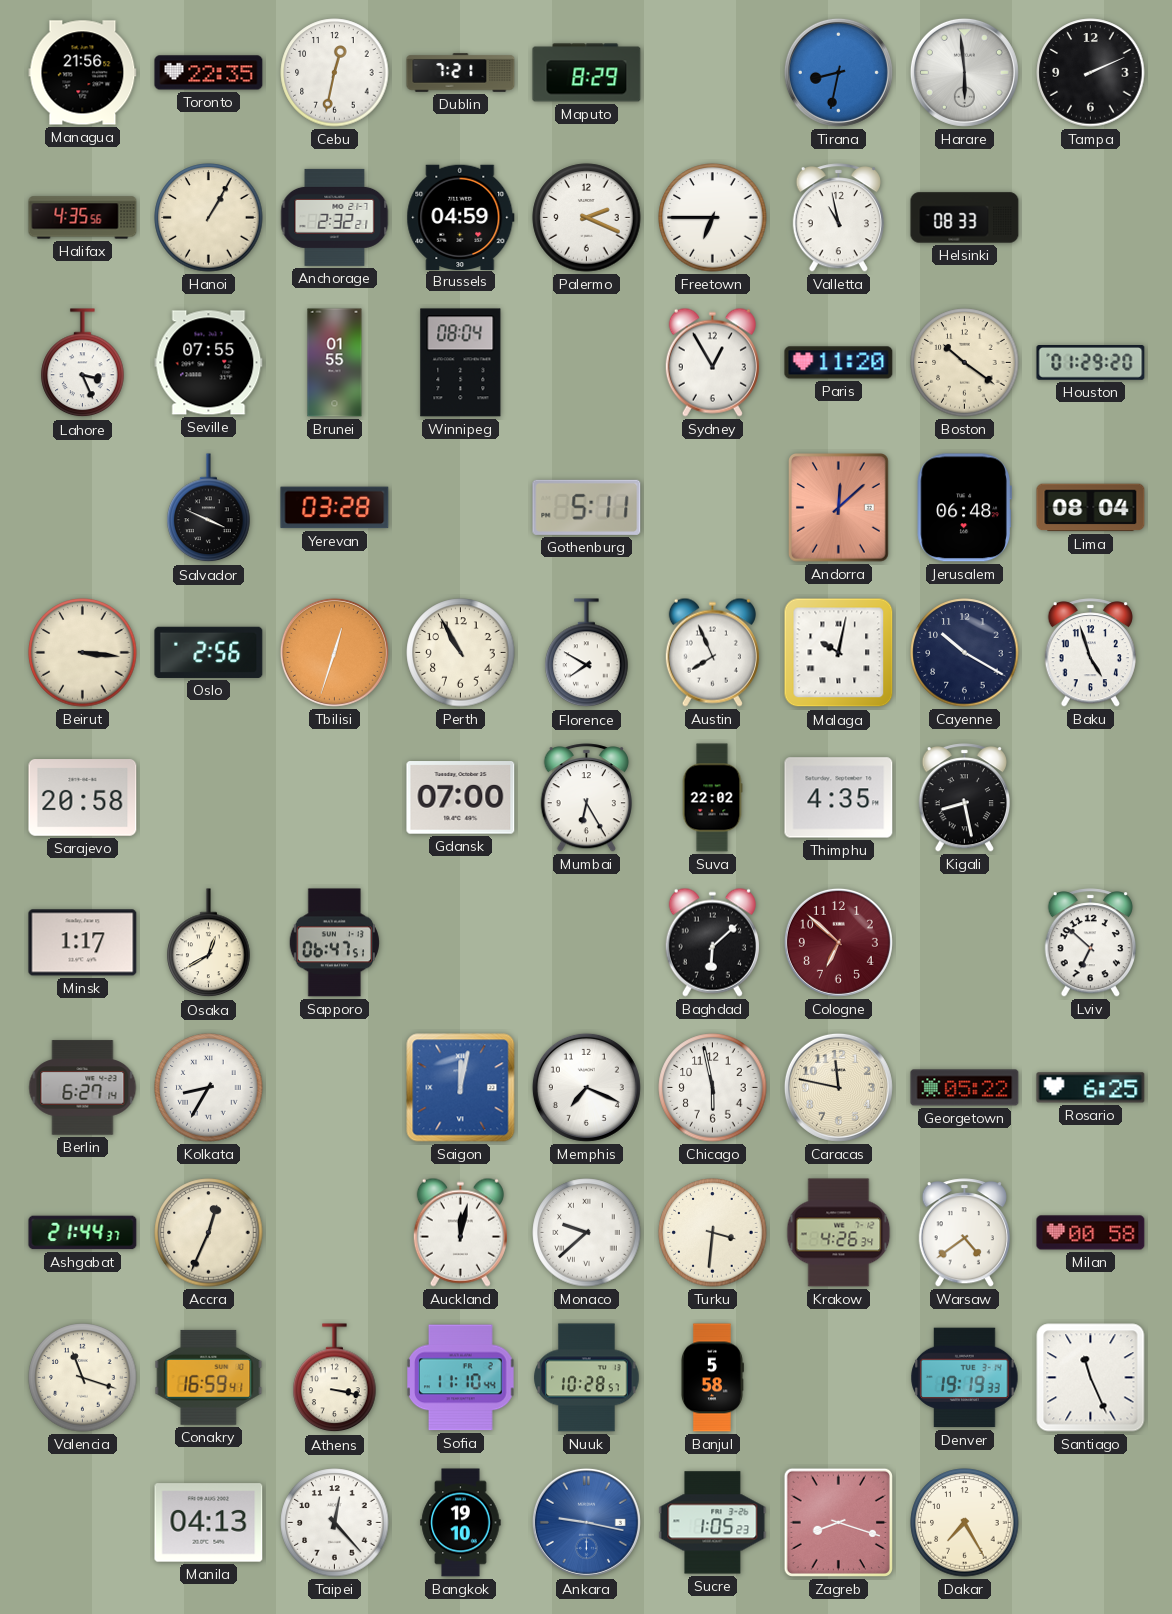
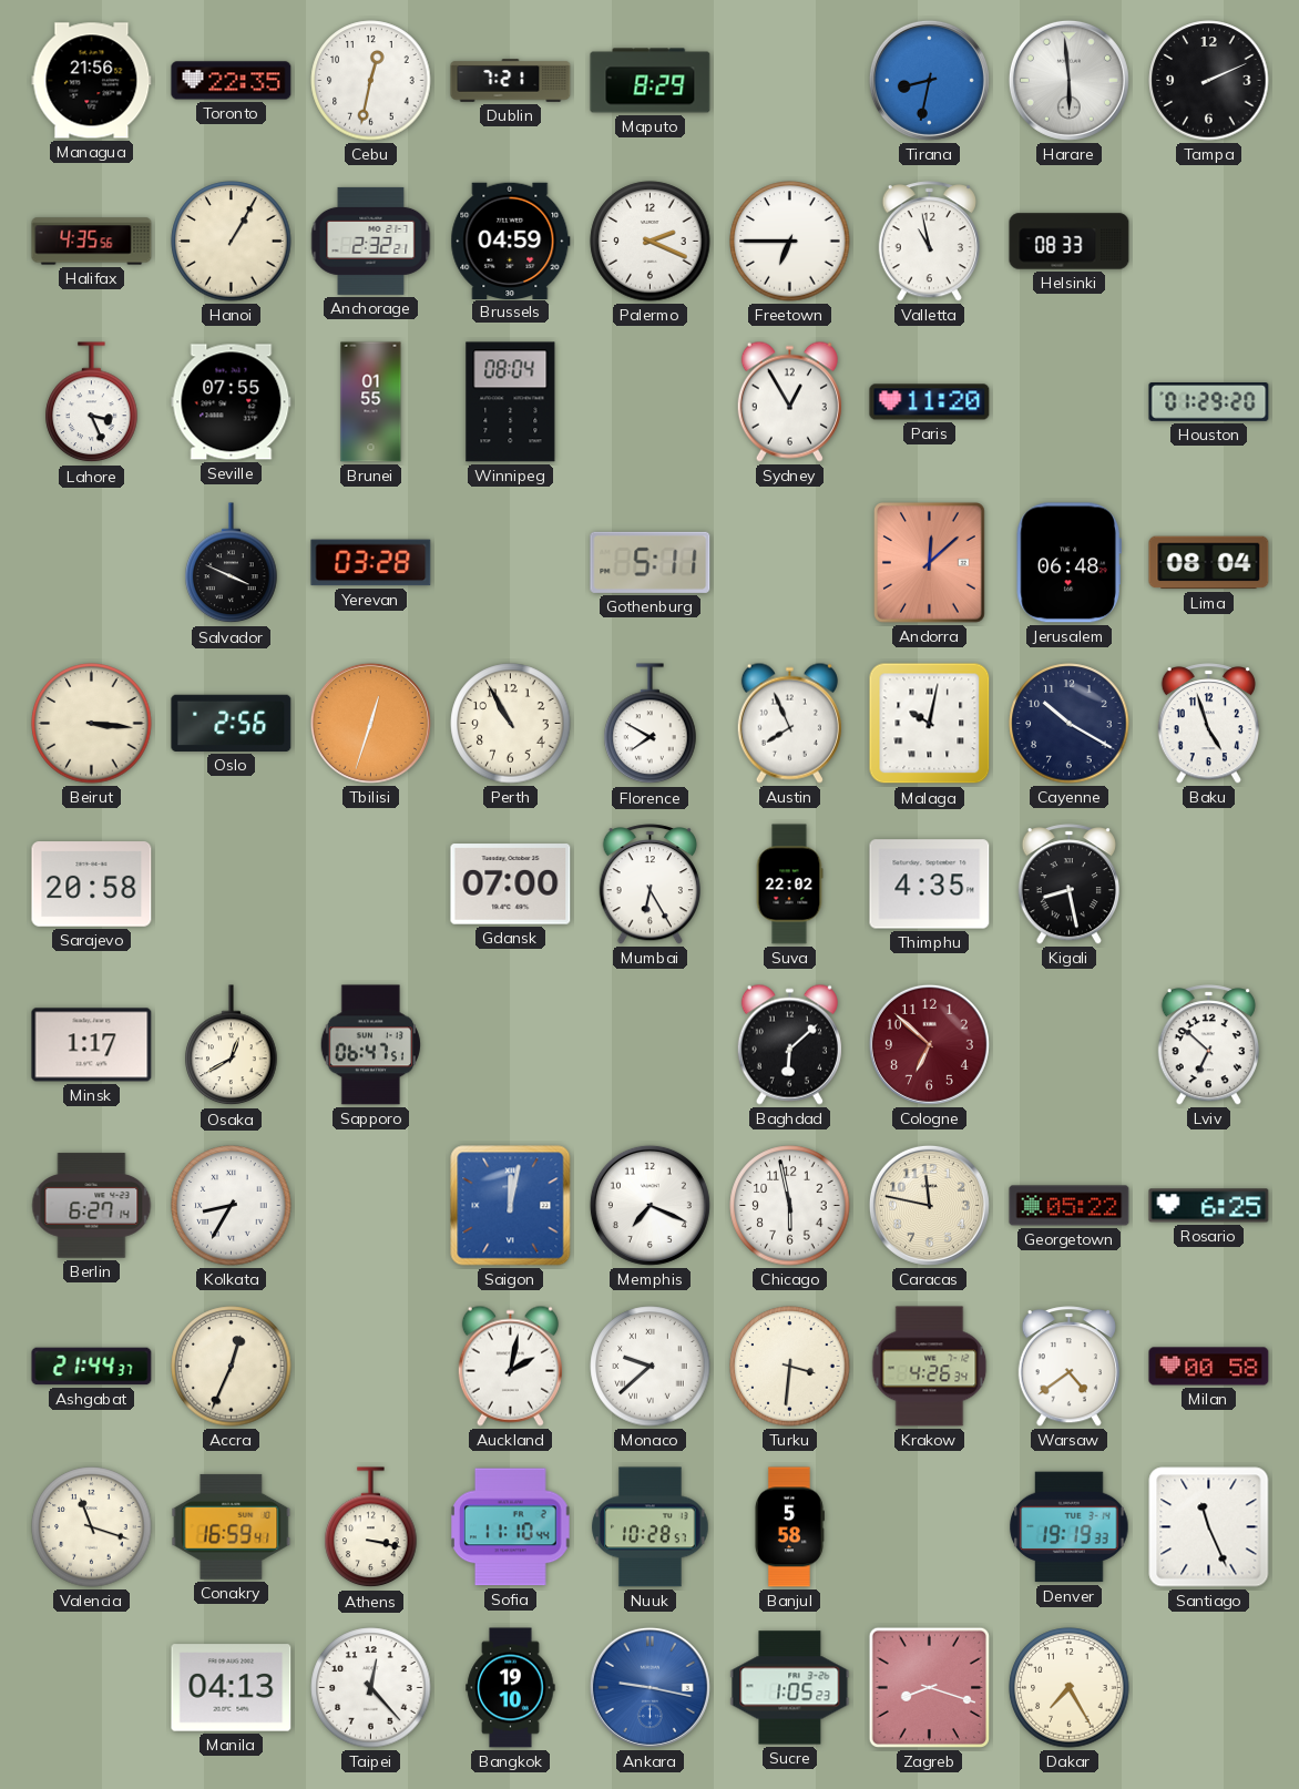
Boston: 10:21 -> none (965, 363)
Auckland: 12:02 -> 2:02 (510, 1366)
